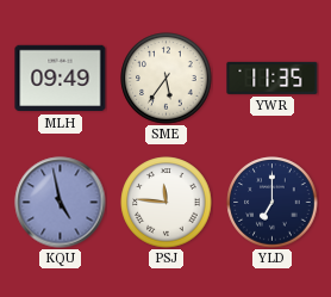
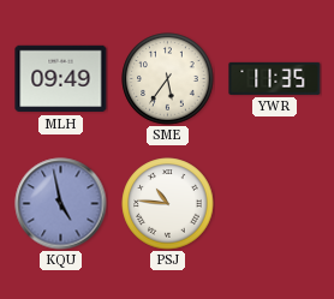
PSJ: 11:46 -> 10:46 (168, 204)
YLD: 7:00 -> none (273, 203)
